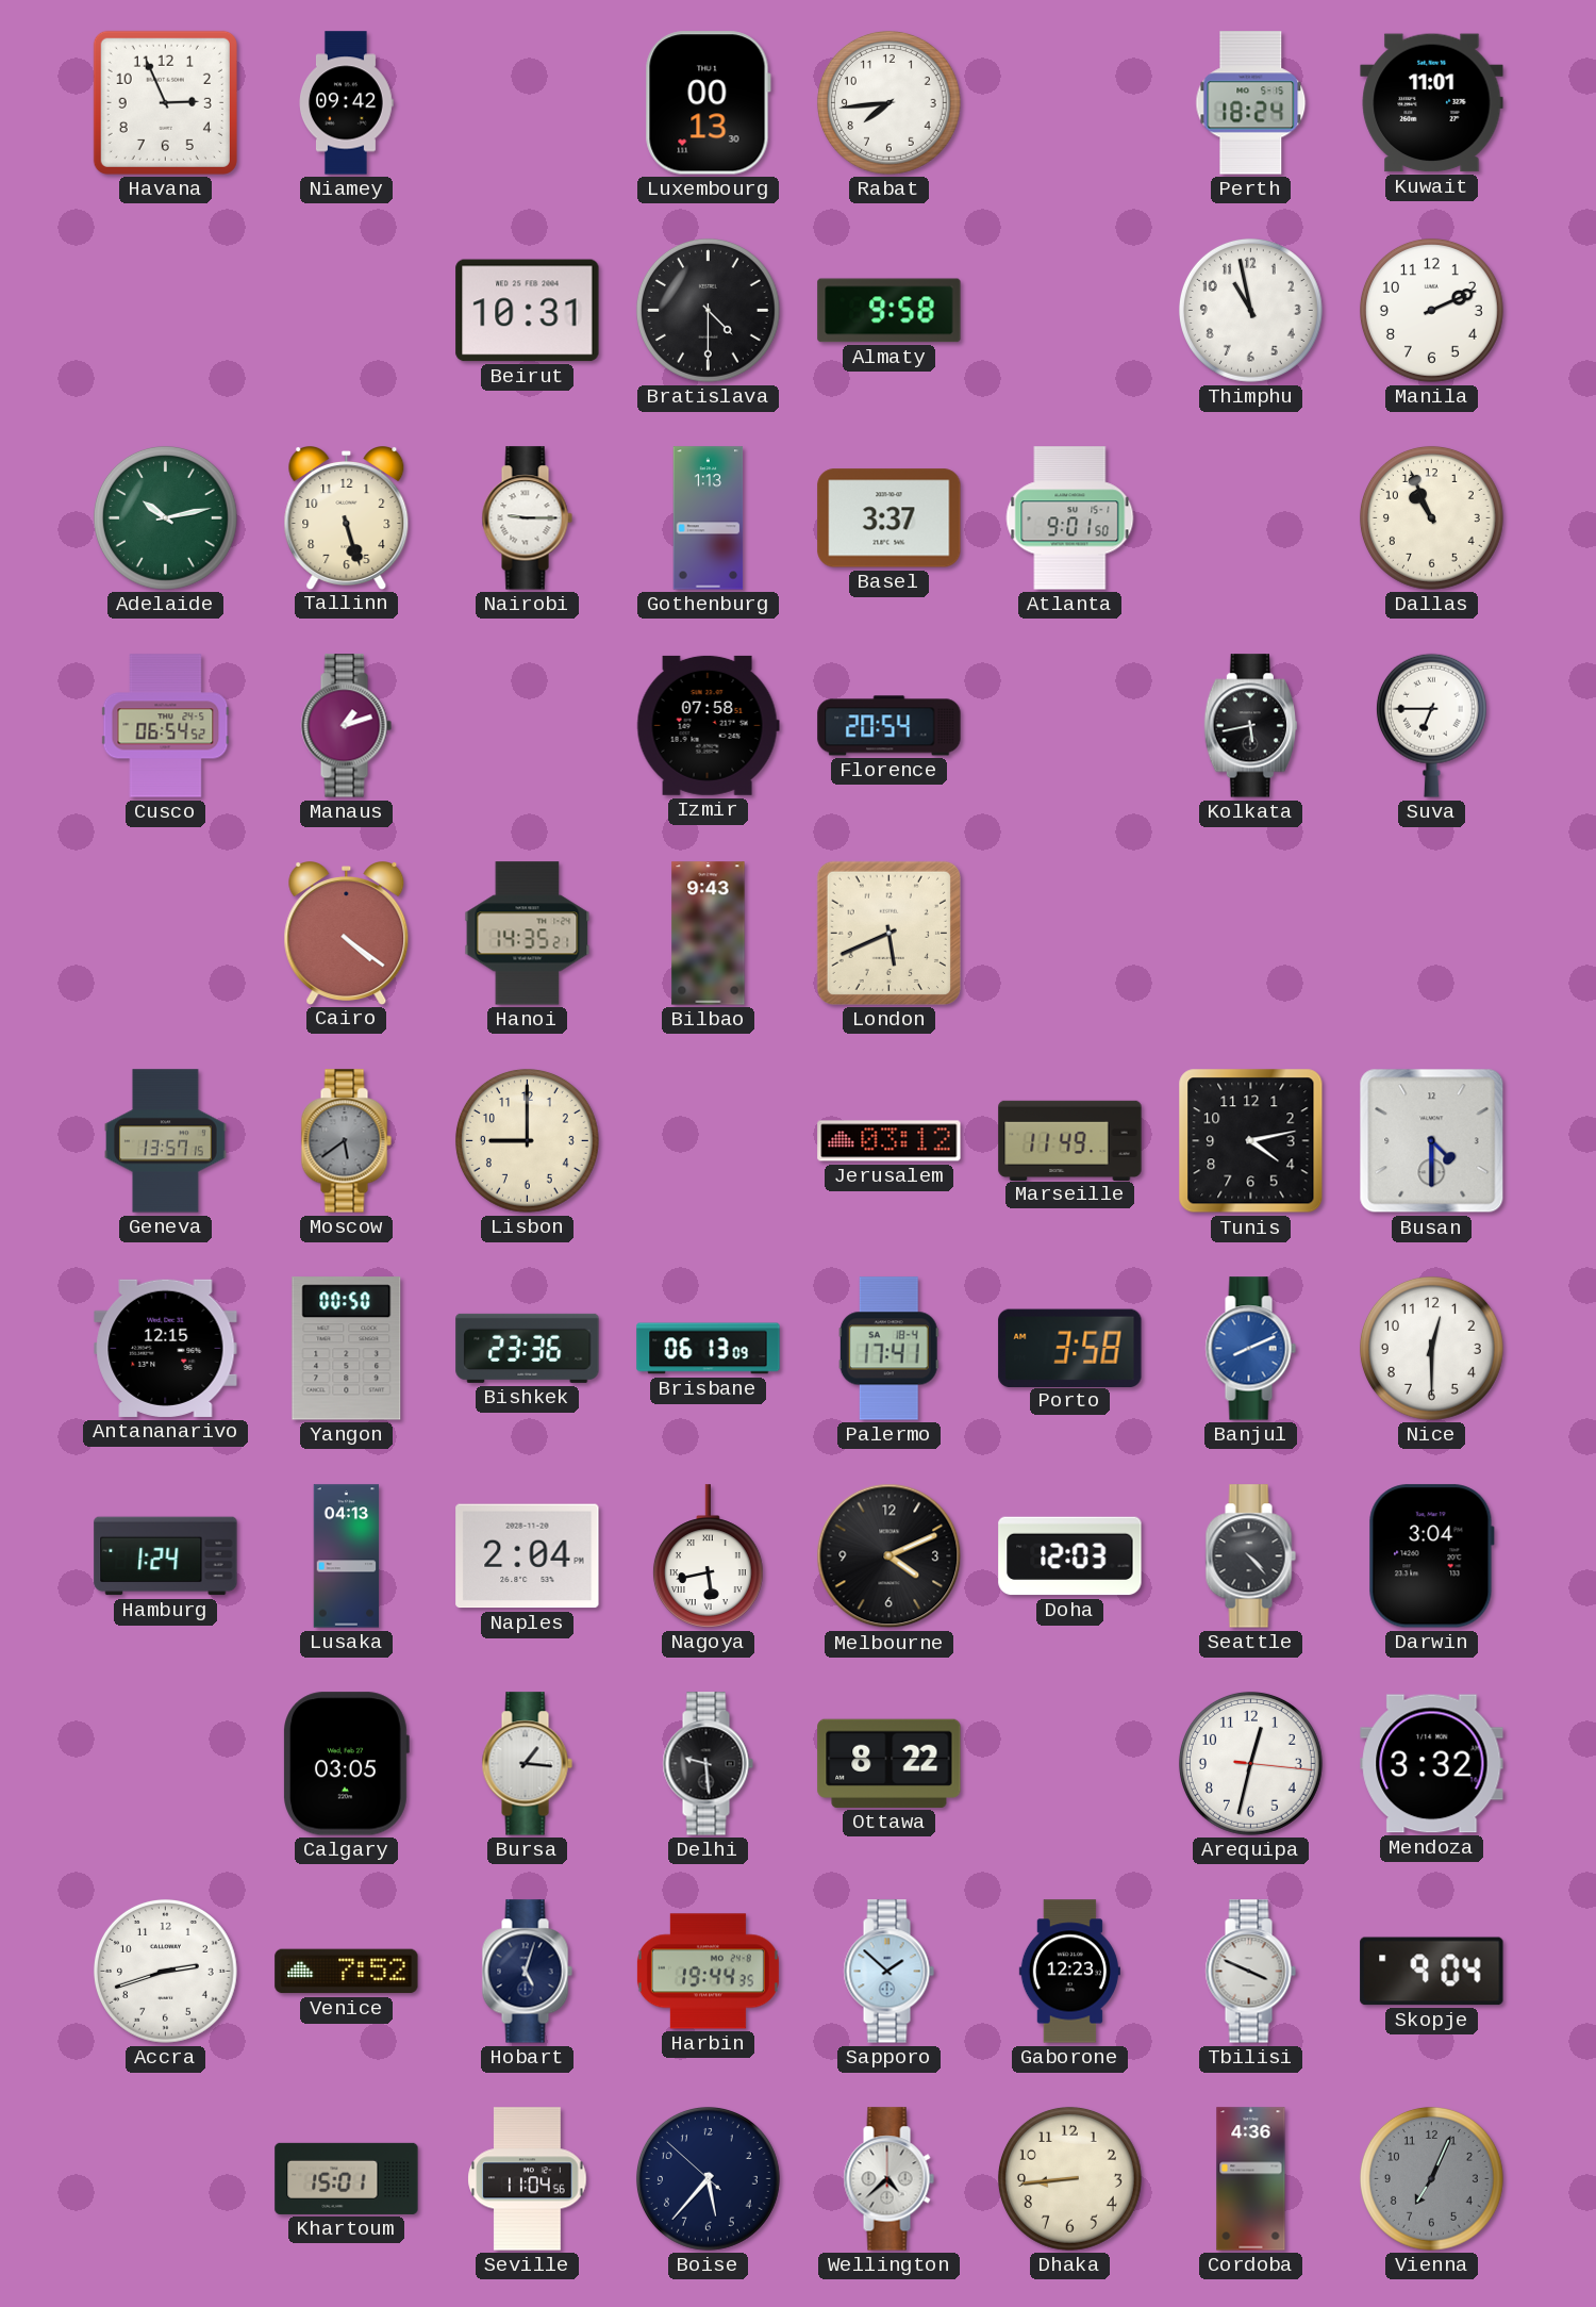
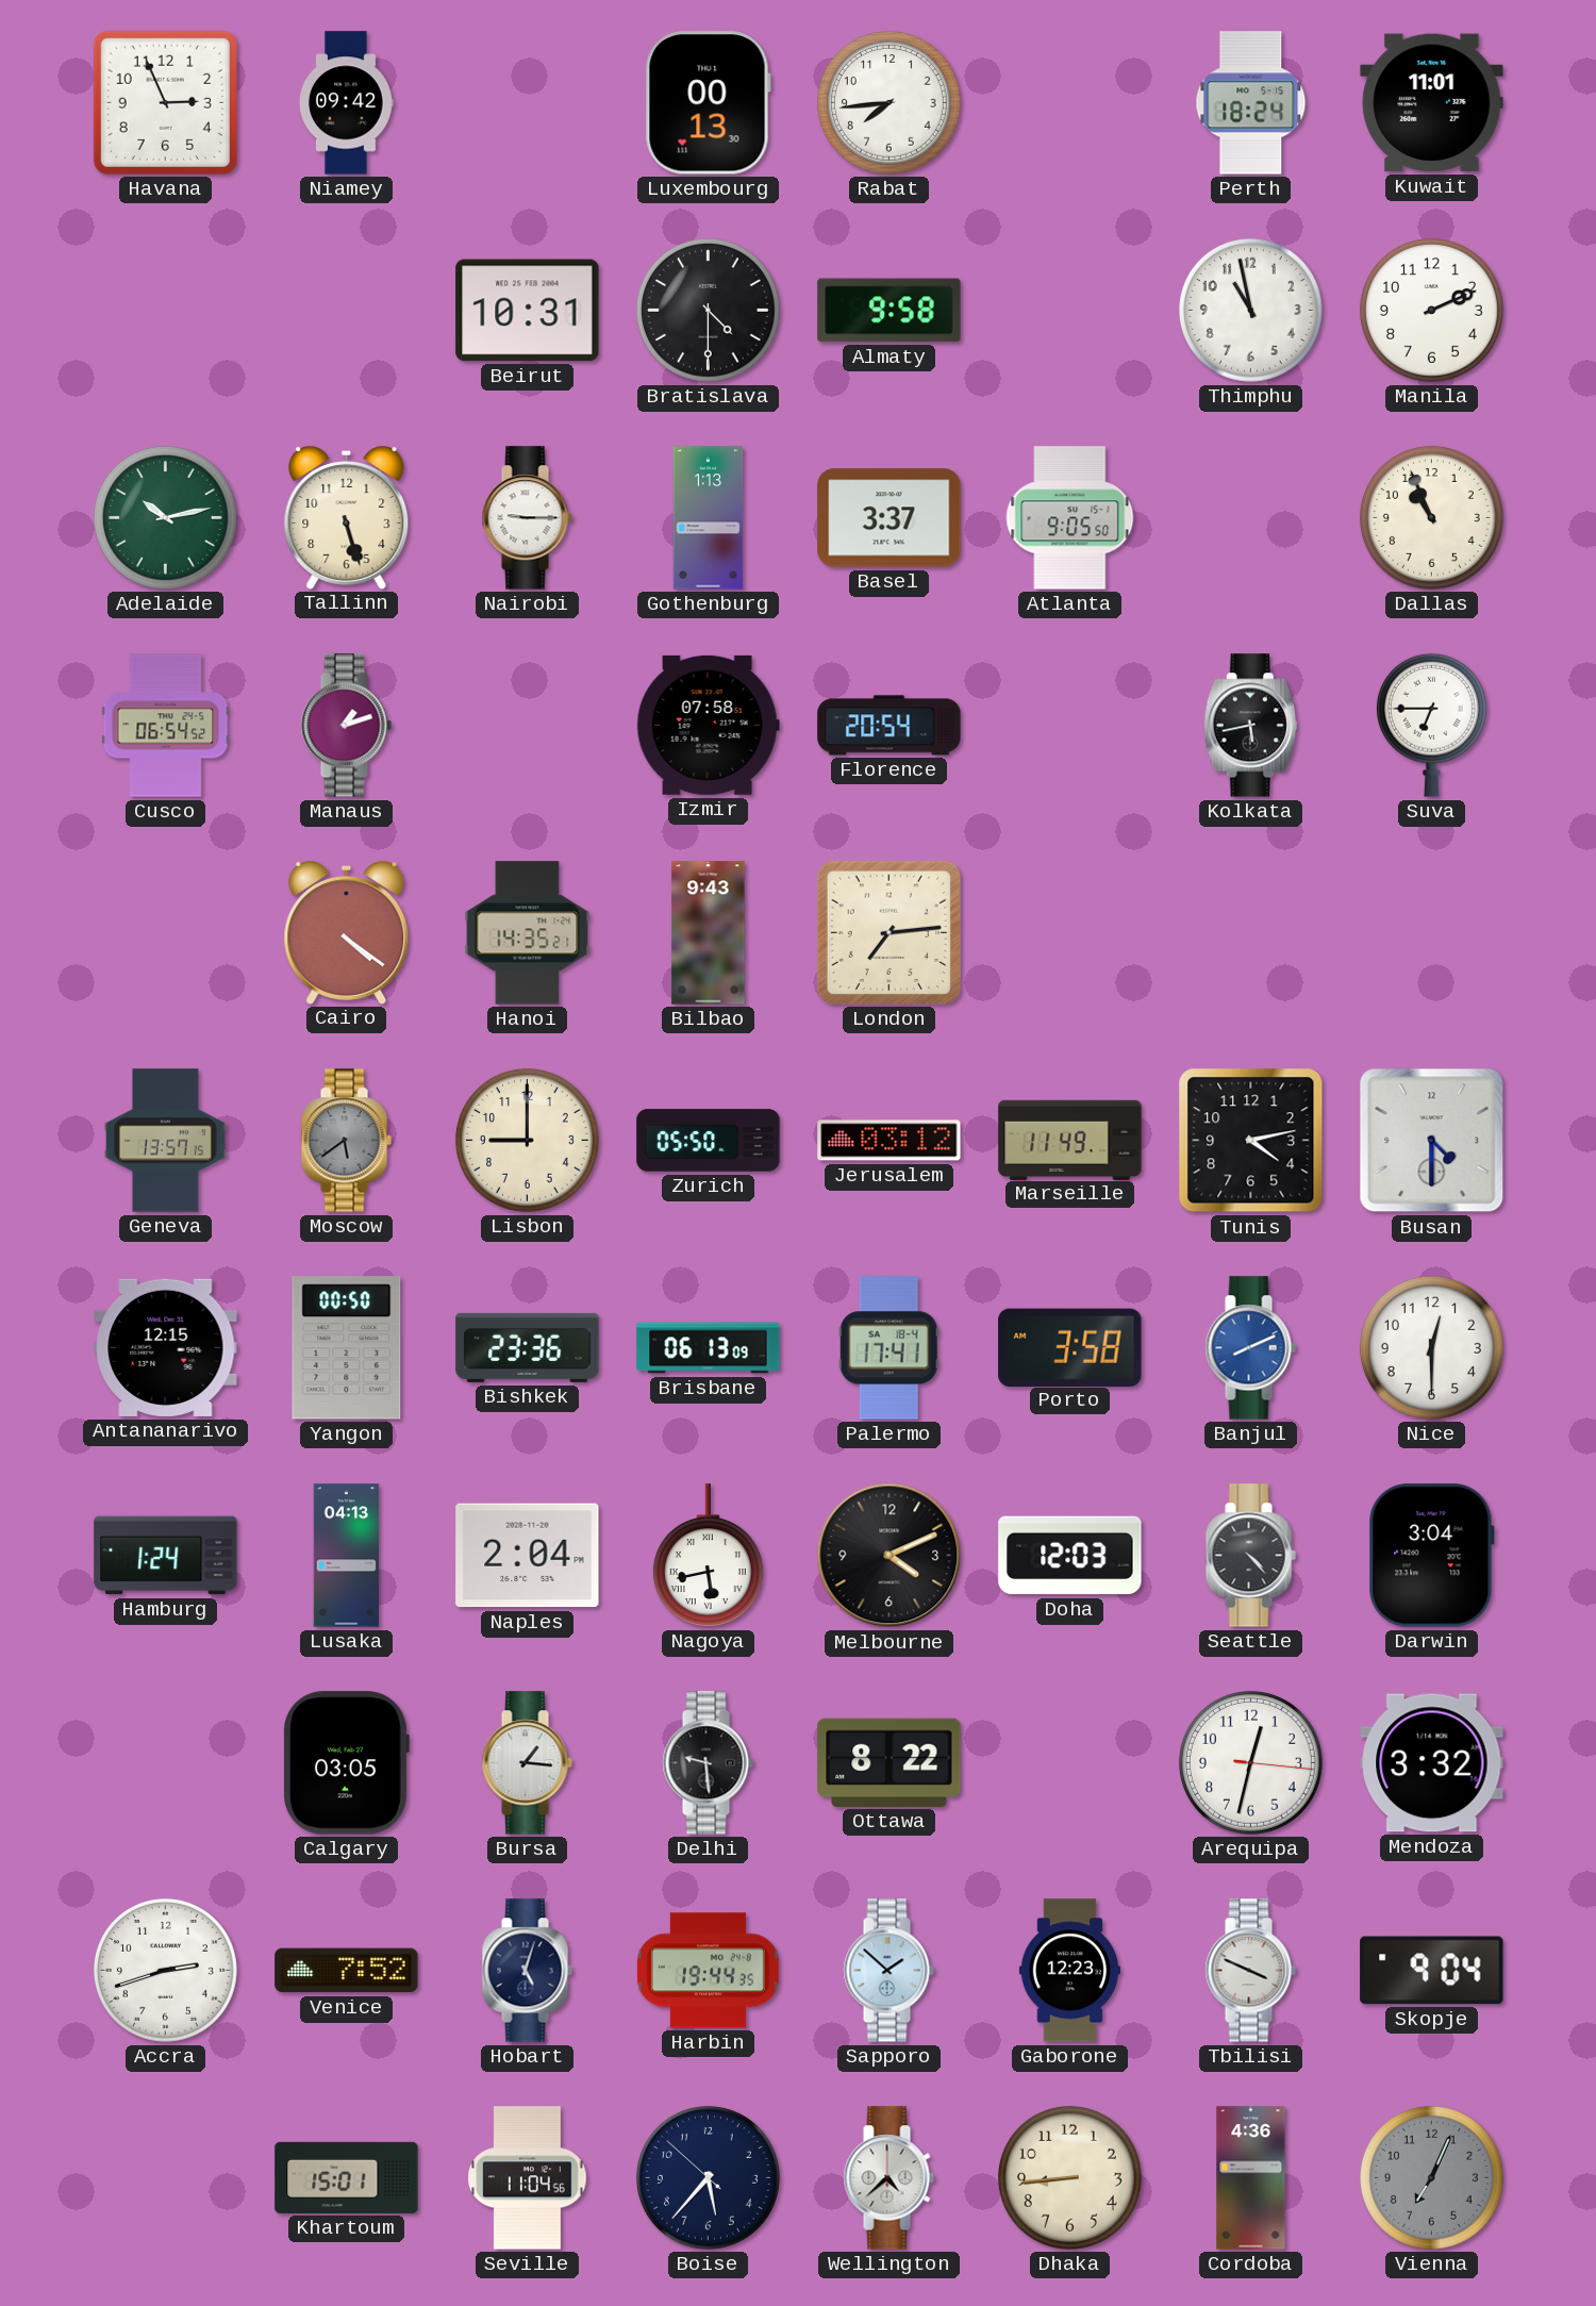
Atlanta: 9:01 -> 9:05 (1070, 518)
London: 5:41 -> 7:14 (888, 932)
Zurich: none -> 05:50 (709, 1141)
